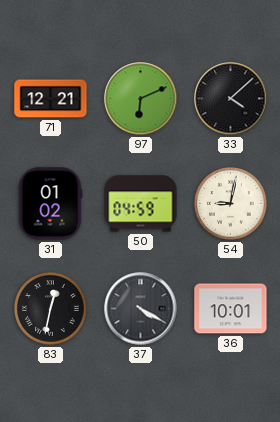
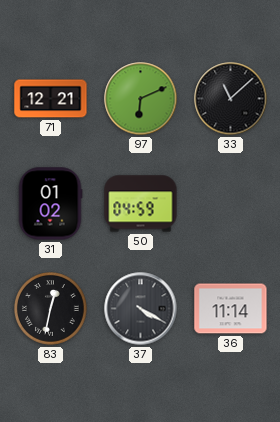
33: 4:08 -> 11:08 (231, 99)
54: 9:02 -> none (231, 204)
36: 10:01 -> 11:14 (231, 309)
